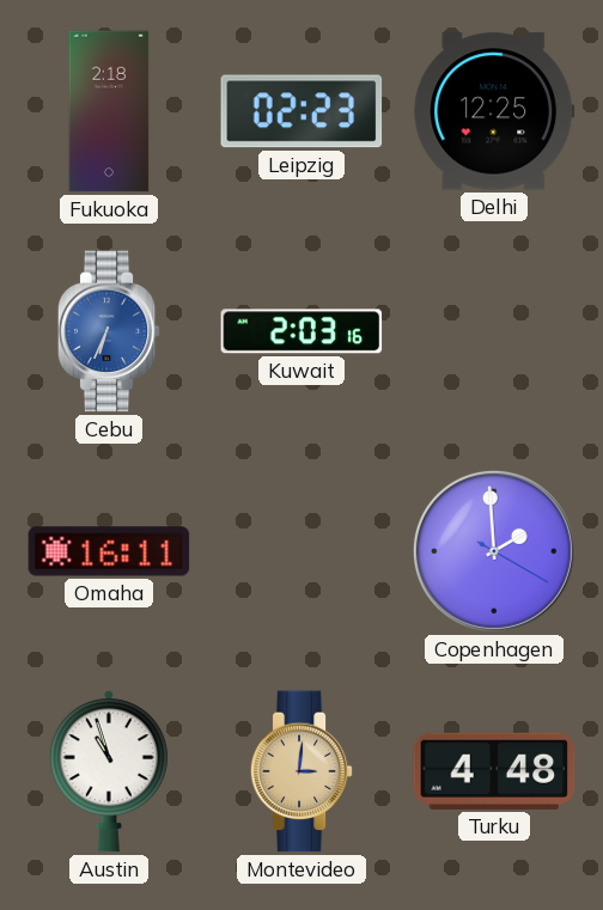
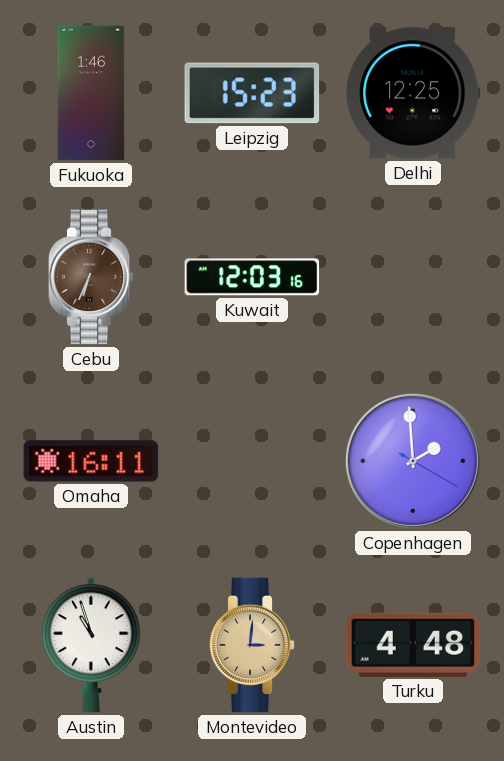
Fukuoka: 2:18 -> 1:46 (91, 93)
Leipzig: 02:23 -> 15:23 (252, 93)
Cebu dial: blue -> brown (91, 277)
Kuwait: 2:03 -> 12:03 (252, 277)
